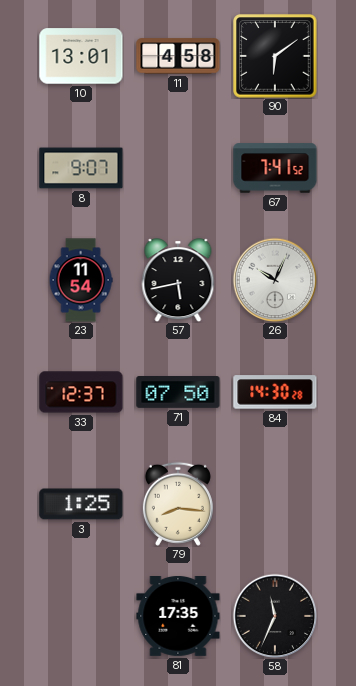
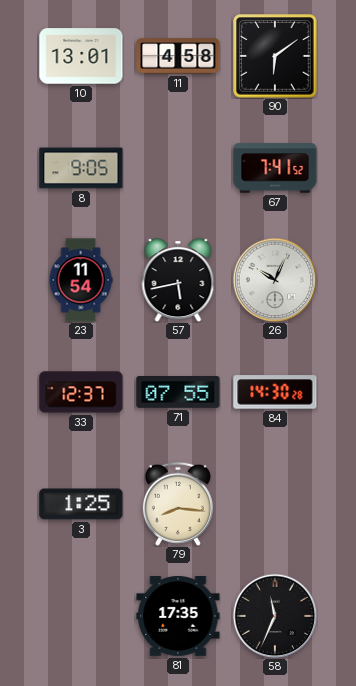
8: 9:07 -> 9:05 (81, 168)
71: 07:50 -> 07:55 (178, 393)
